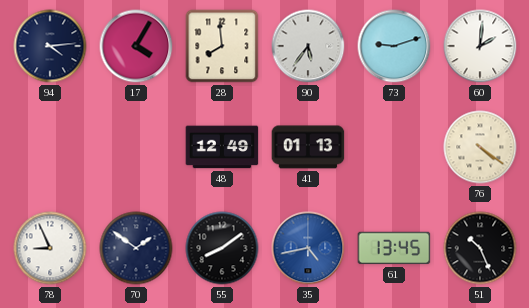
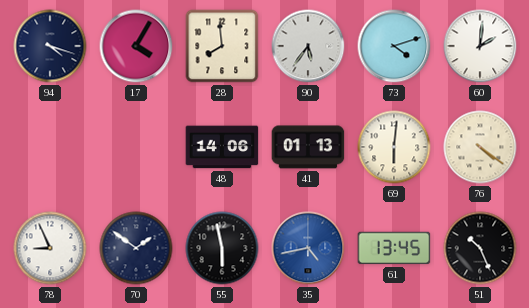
94: 4:14 -> 4:18 (50, 46)
73: 9:12 -> 4:12 (394, 46)
48: 12:49 -> 14:06 (222, 147)
69: none -> 6:01 (394, 147)
55: 8:09 -> 5:58 (222, 248)
